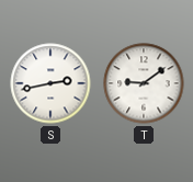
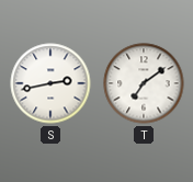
T: 9:09 -> 7:09 (144, 83)
